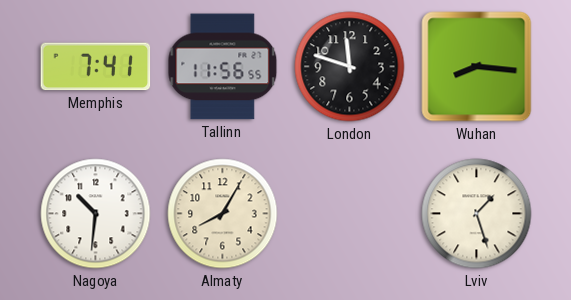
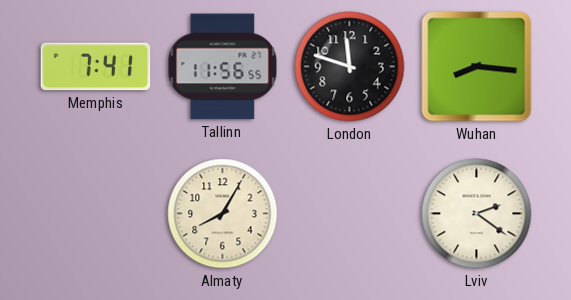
Nagoya: 10:31 -> none (96, 214)
Lviv: 1:27 -> 2:21 (477, 214)
